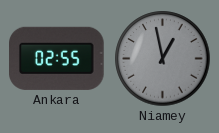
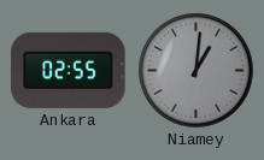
Niamey: 12:58 -> 1:01 (196, 71)
